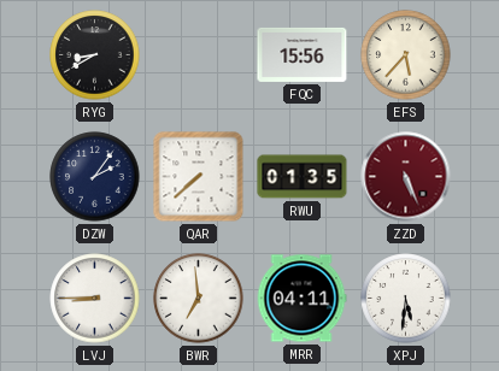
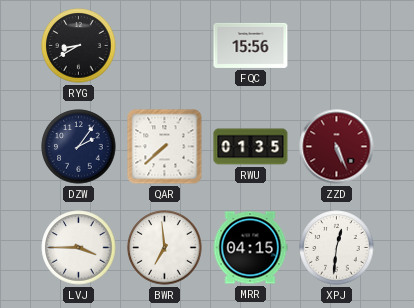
EFS: 5:37 -> none (406, 55)
LVJ: 8:45 -> 3:45 (79, 248)
MRR: 04:11 -> 04:15 (250, 248)
XPJ: 5:31 -> 12:31 (337, 248)
